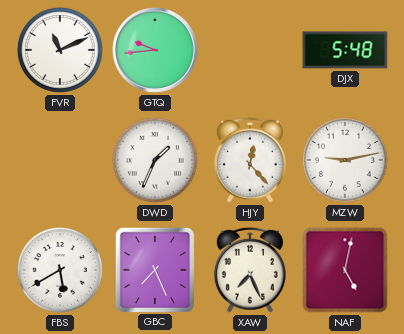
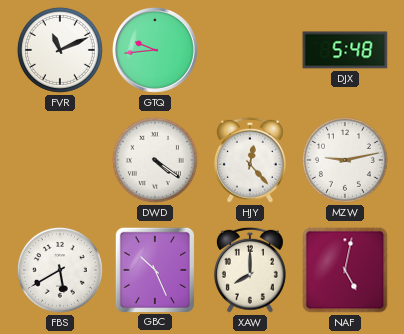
DWD: 1:34 -> 4:21 (155, 160)
GBC: 7:26 -> 10:26 (154, 269)
XAW: 7:26 -> 8:00 (250, 270)
